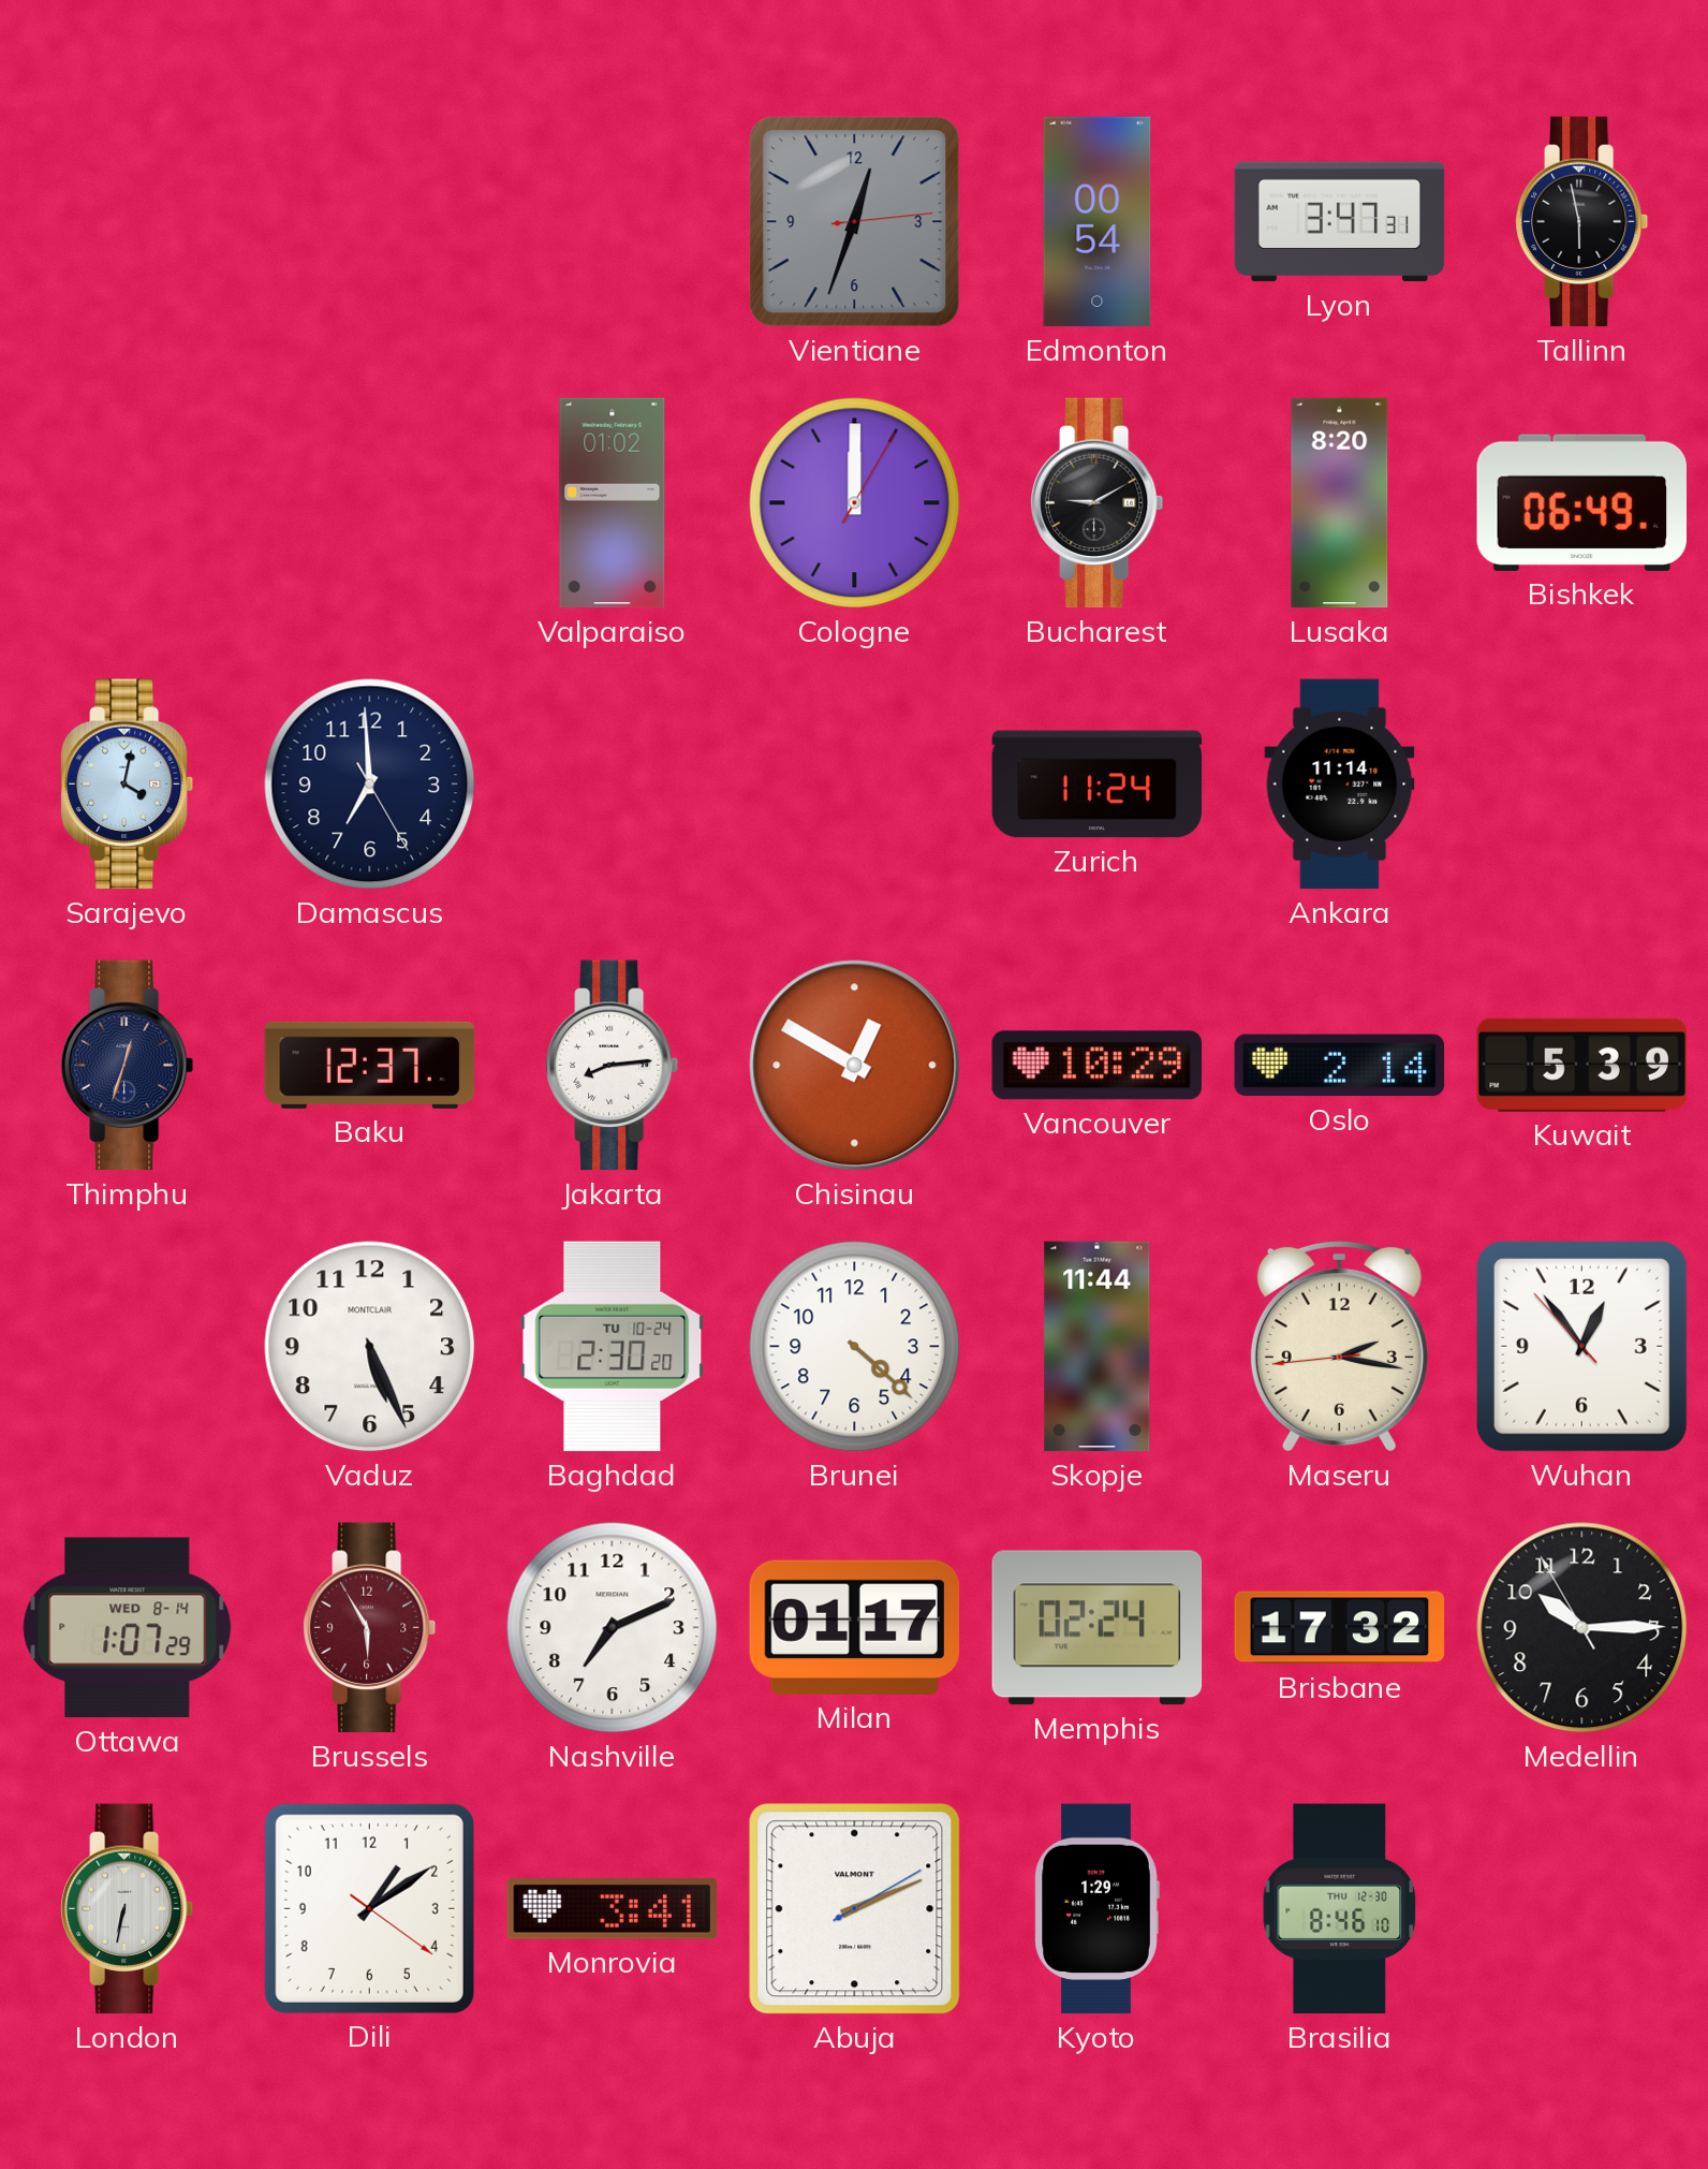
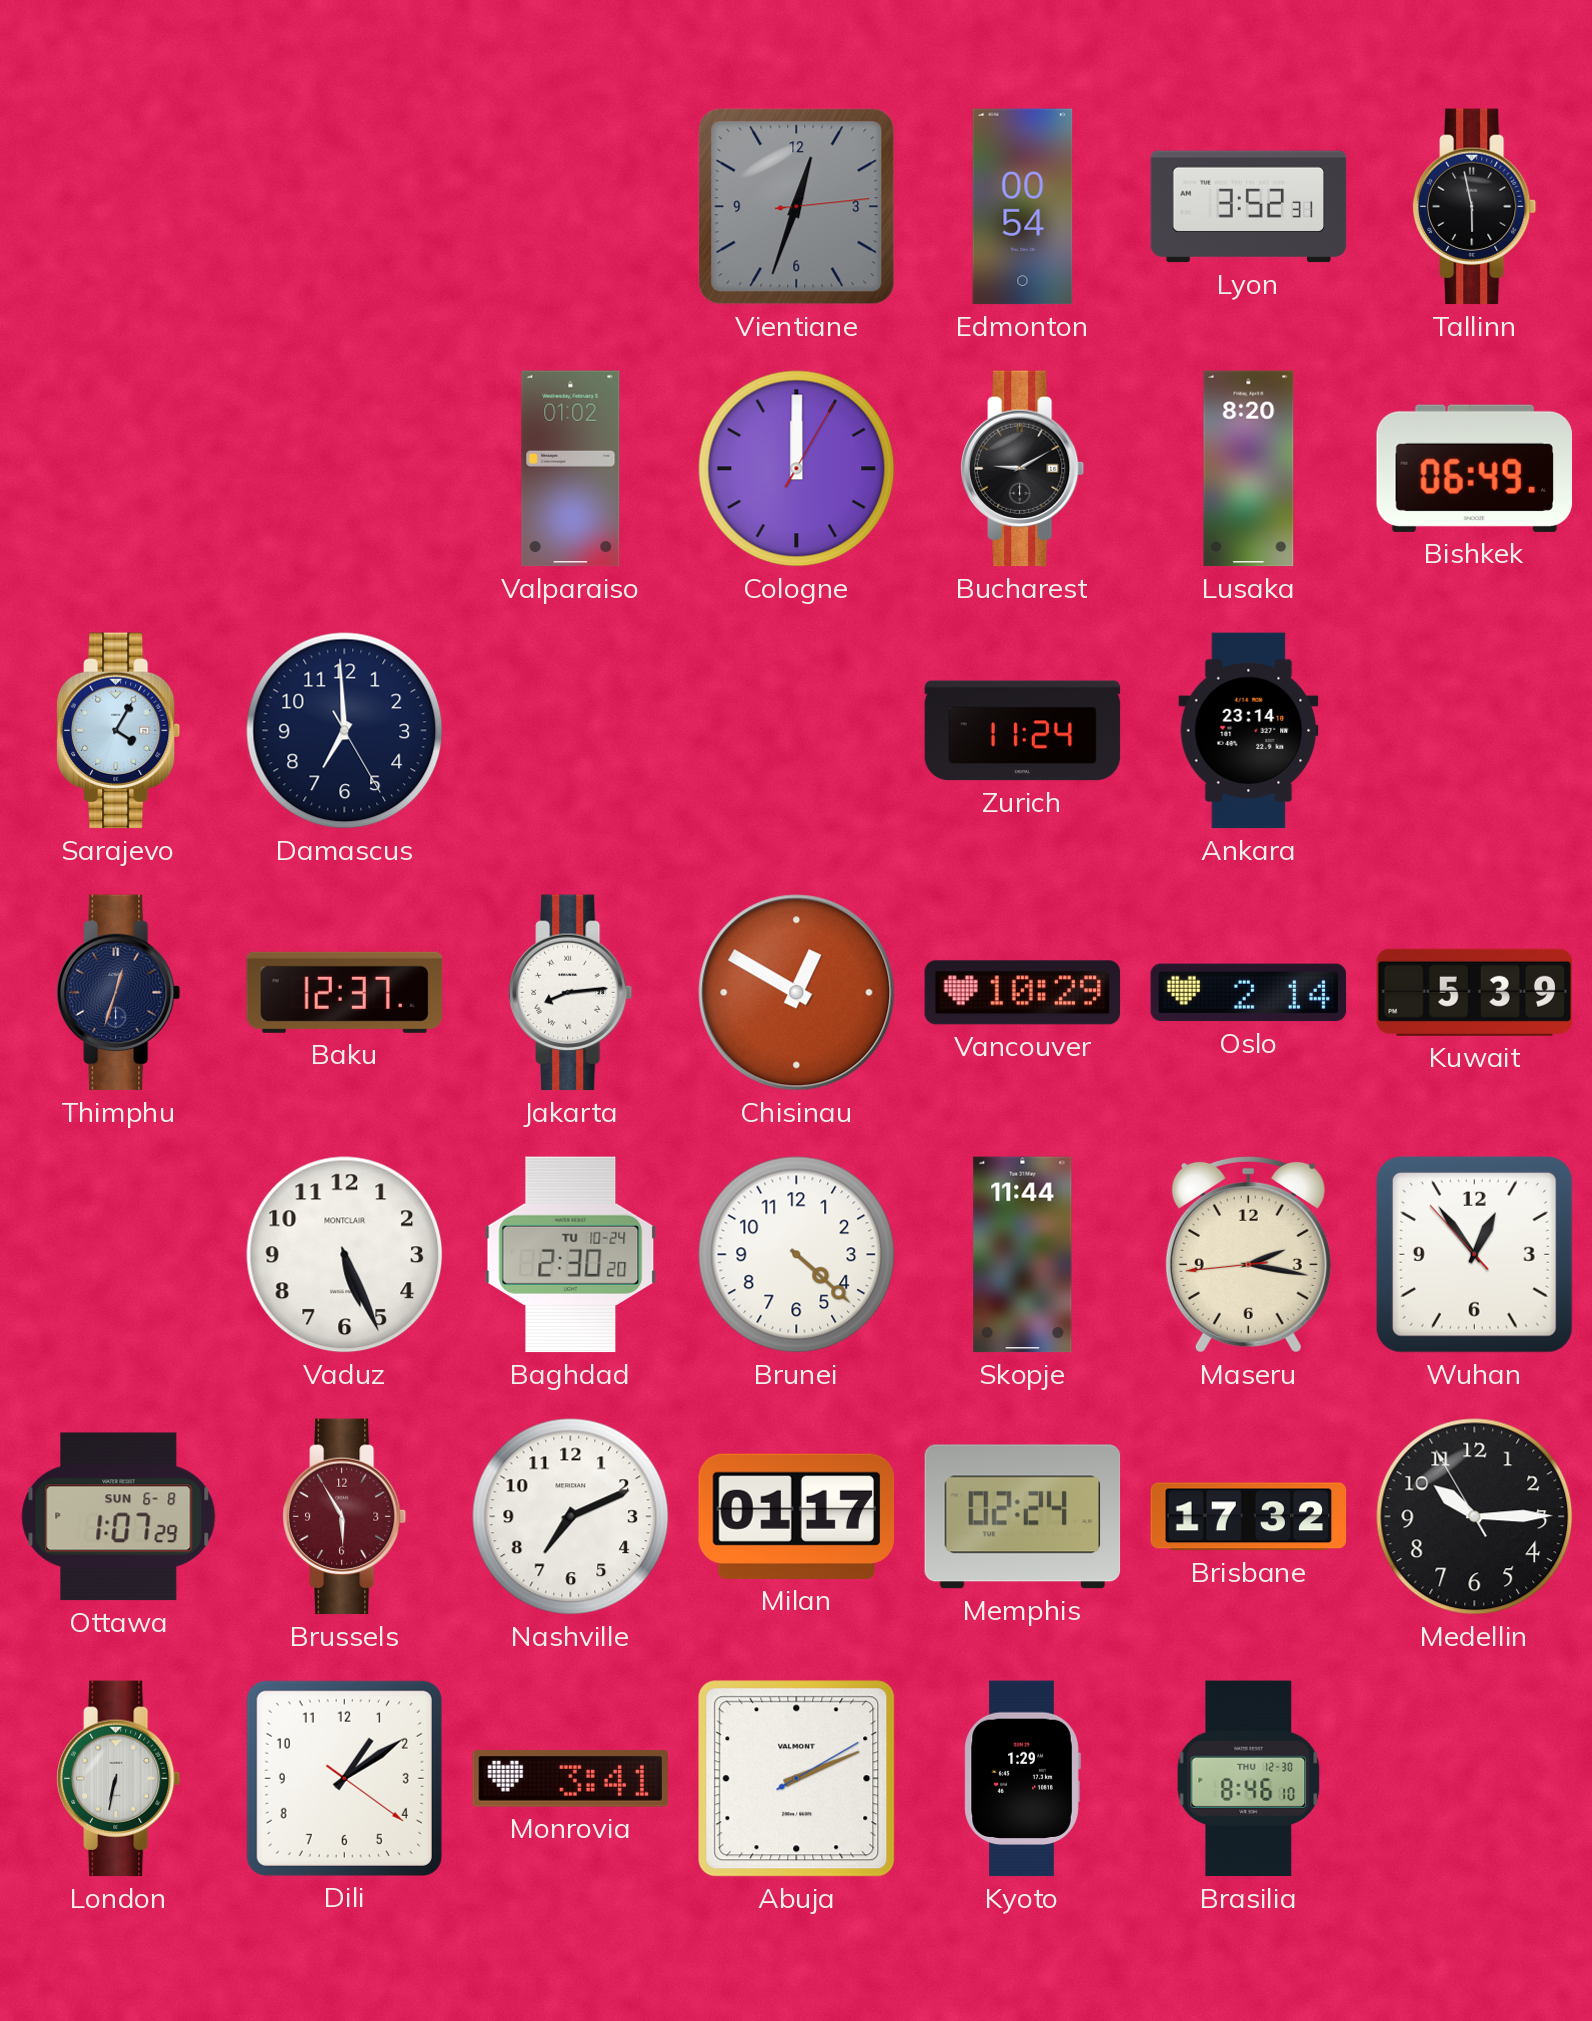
Lyon: 3:47 -> 3:52 (1249, 207)
Sarajevo: 4:02 -> 4:05 (119, 731)
Ankara: 11:14 -> 23:14 (1249, 731)
Ottawa date: WED 8-14 -> SUN 6-8 (119, 1517)
